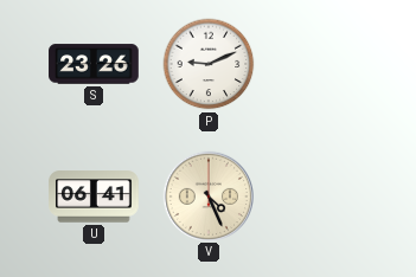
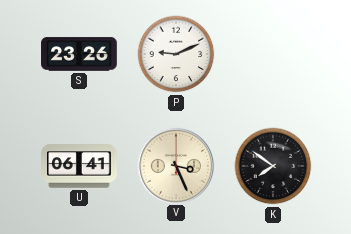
V: 4:26 -> 3:26 (175, 165)
K: none -> 7:51 (273, 166)
